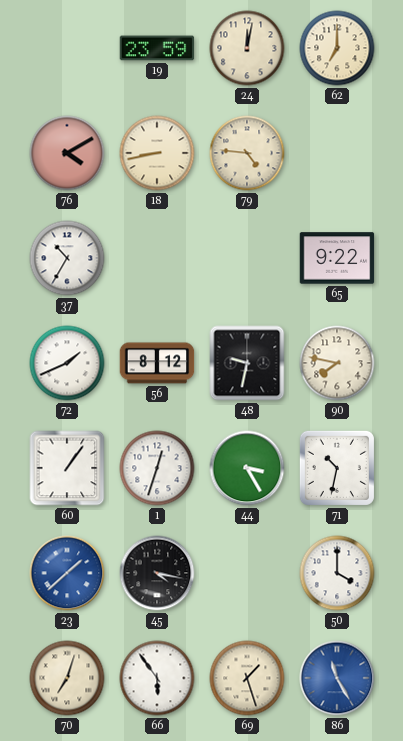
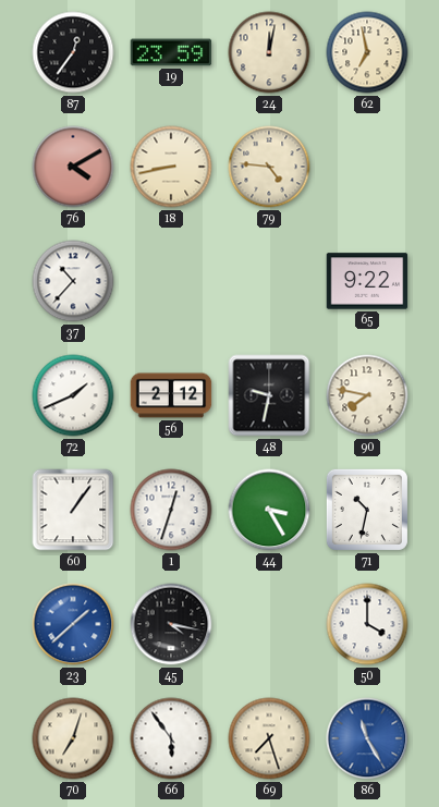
87: none -> 12:36 (73, 52)
62: 7:00 -> 6:58 (367, 52)
37: 10:35 -> 10:37 (73, 281)
56: 8:12 -> 2:12 (171, 395)
69: 1:27 -> 7:27 (269, 738)
